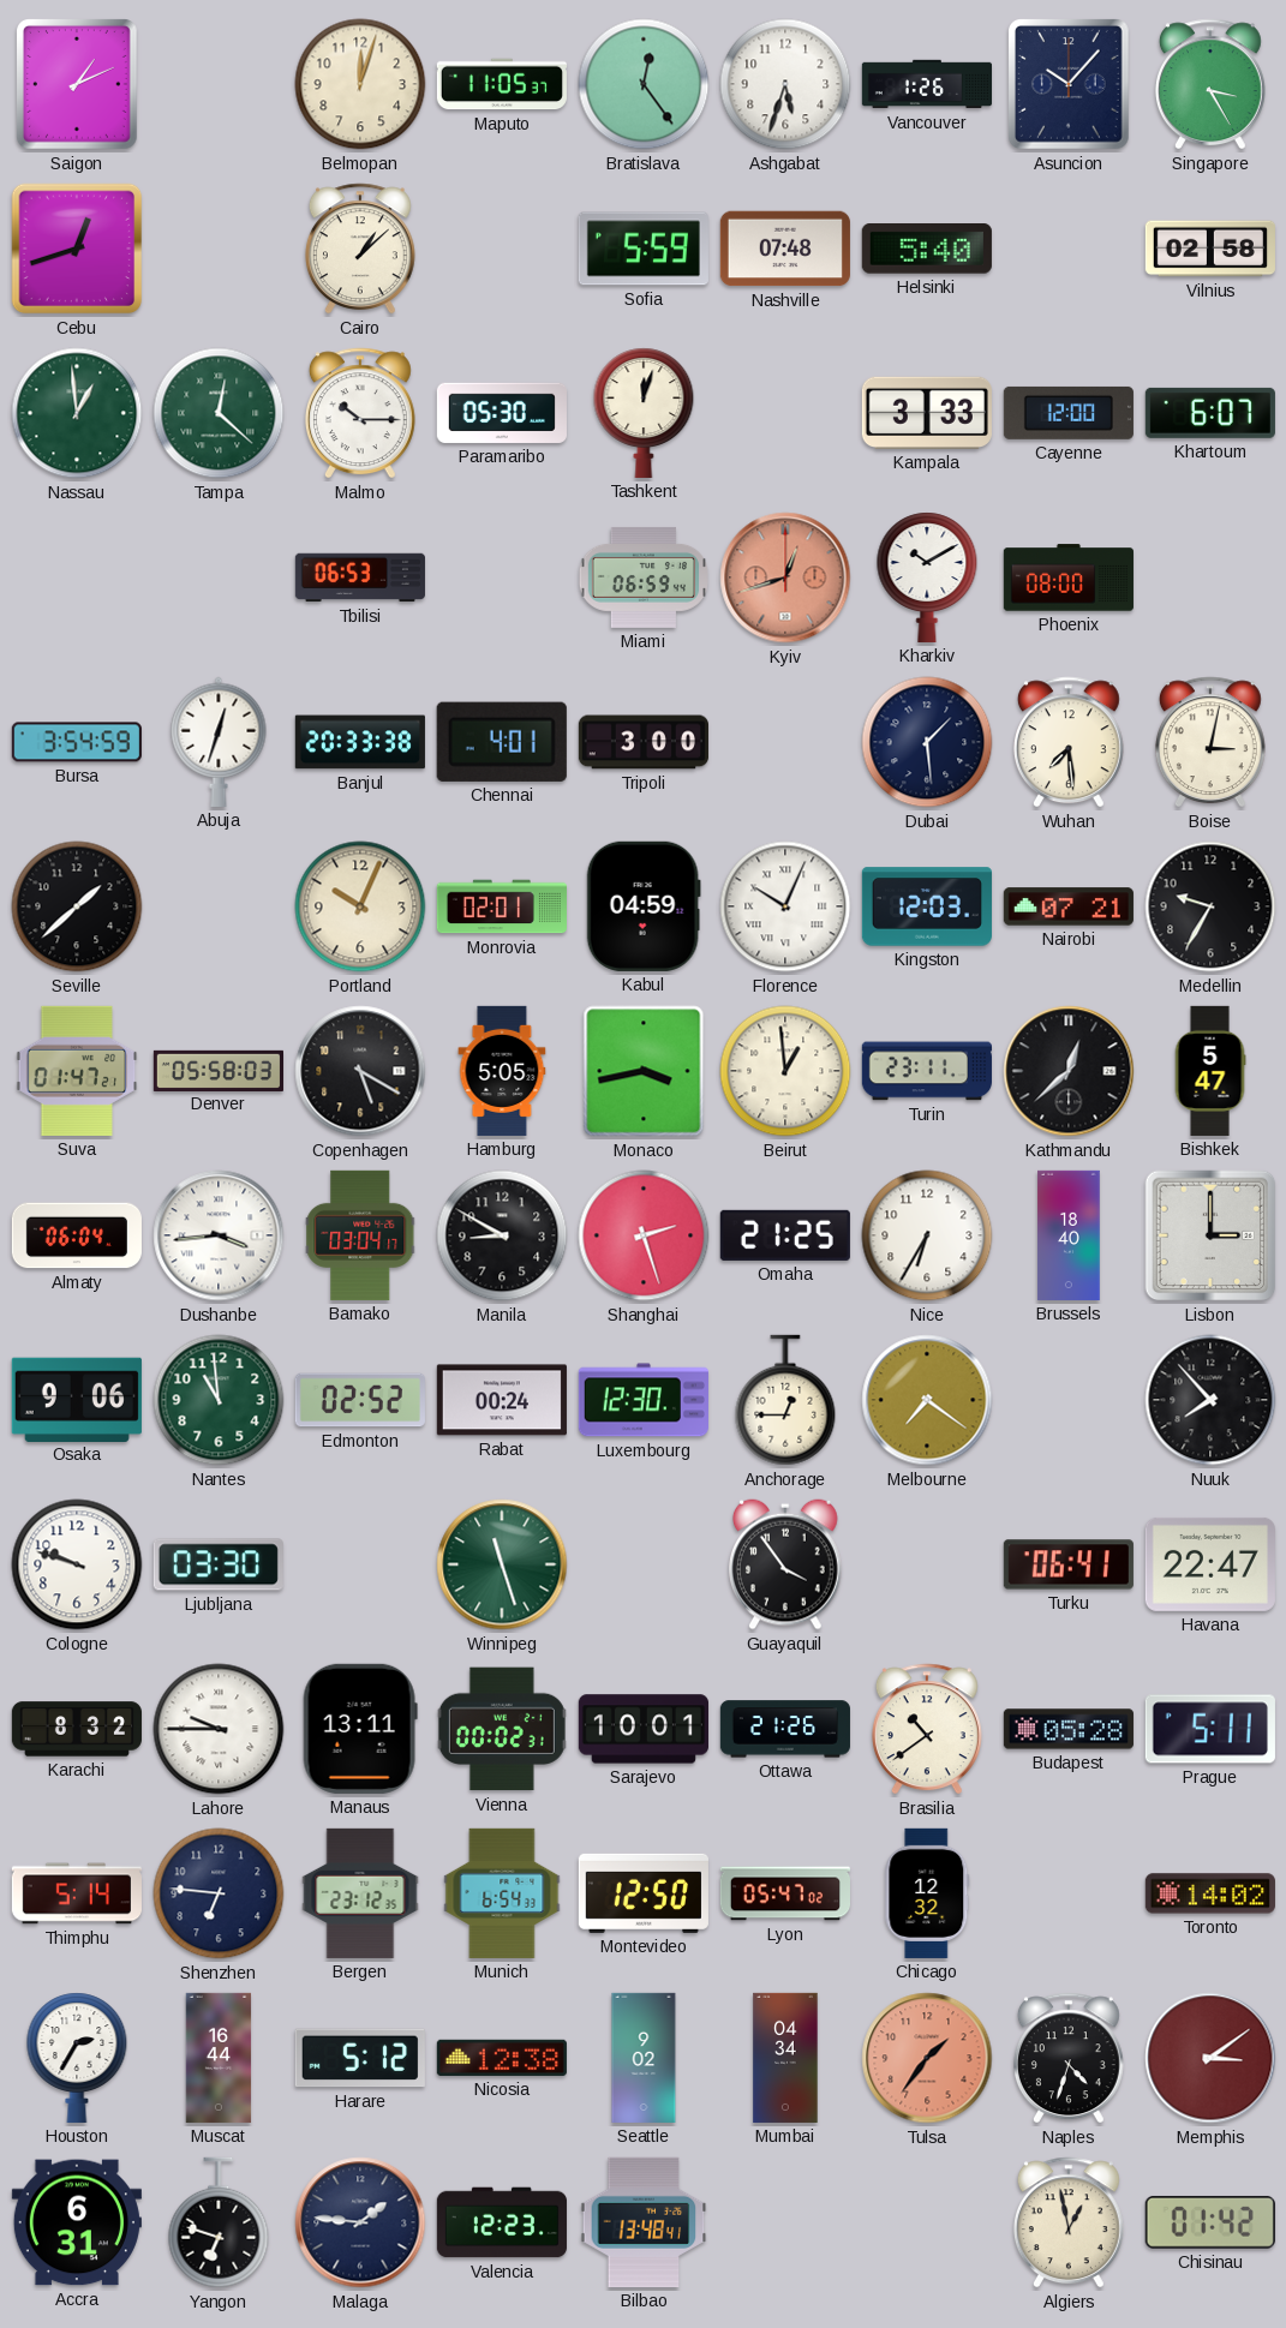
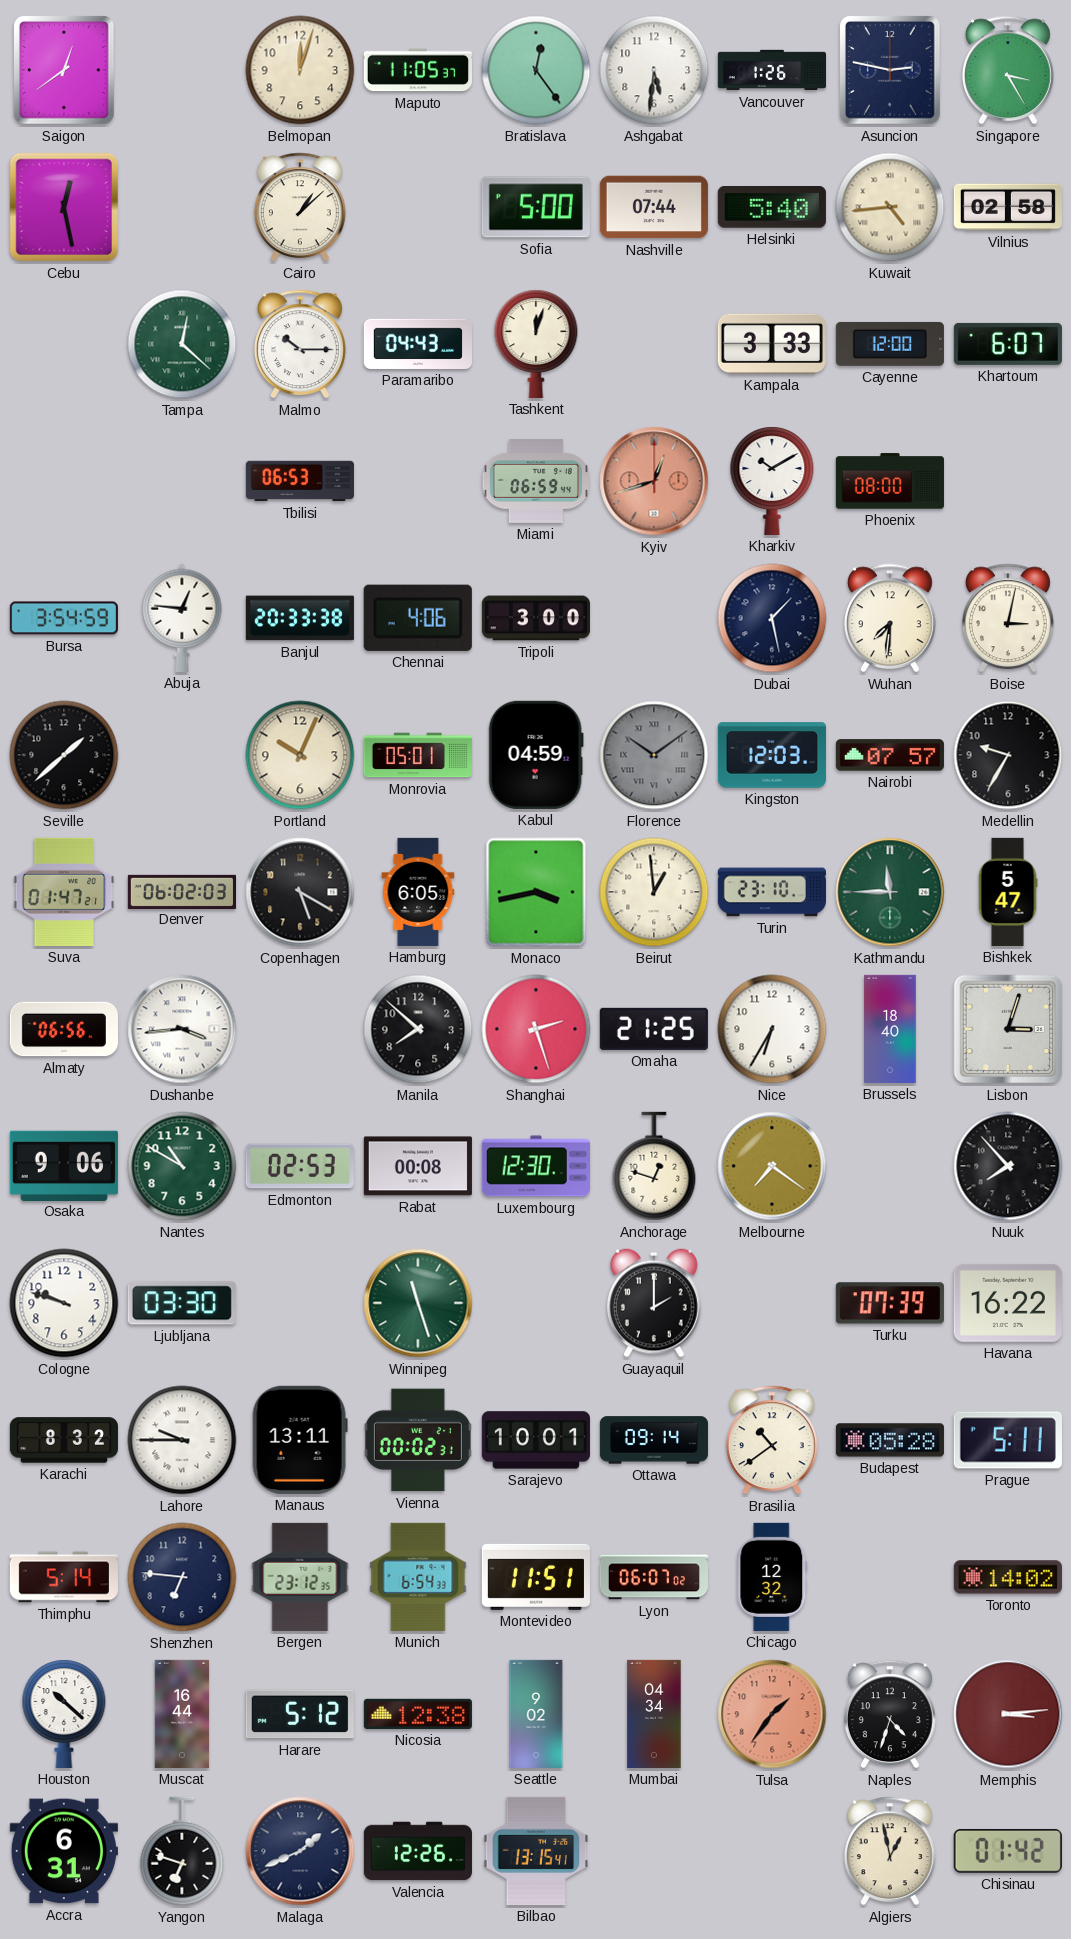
Saigon: 1:11 -> 12:39 (64, 71)
Ashgabat: 5:33 -> 5:31 (654, 70)
Asuncion: 10:07 -> 2:47 (890, 71)
Cebu: 12:42 -> 12:28 (64, 207)
Sofia: 5:59 -> 5:00 (536, 207)
Nashville: 07:48 -> 07:44 (654, 207)
Kuwait: none -> 4:44 (890, 207)
Nassau: 12:59 -> none (77, 413)
Paramaribo: 05:30 -> 04:43 (418, 344)
Abuja: 12:33 -> 12:46 (182, 618)
Chennai: 4:01 -> 4:06 (418, 618)
Dubai: 1:29 -> 1:28 (772, 618)
Wuhan: 7:29 -> 7:31 (890, 618)
Monrovia: 02:01 -> 05:01 (418, 755)
Florence: 10:04 -> 10:09 (654, 755)
Florence dial: white -> grey (654, 755)
Nairobi: 07:21 -> 07:57 (890, 755)
Denver: 05:58 -> 06:02 (181, 891)
Hamburg: 5:05 -> 6:05 (418, 892)
Turin: 23:11 -> 23:10 (772, 892)
Kathmandu: 12:38 -> 11:45 (890, 892)
Kathmandu dial: black -> green (890, 892)
Almaty: 06:04 -> 06:56 (64, 1029)
Bamako: 03:04 -> none (360, 1235)
Manila: 8:50 -> 7:52 (418, 1029)
Lisbon: 3:00 -> 3:03 (1008, 1029)
Nantes: 10:59 -> 10:50 (182, 1166)
Edmonton: 02:52 -> 02:53 (300, 1166)
Rabat: 00:24 -> 00:08 (418, 1166)
Anchorage: 12:45 -> 12:48 (654, 1166)
Guayaquil: 3:54 -> 2:00 (655, 1303)
Turku: 06:41 -> 07:39 (890, 1303)
Havana: 22:47 -> 16:22 (1008, 1303)
Ottawa: 21:26 -> 09:14 (654, 1440)
Montevideo: 12:50 -> 11:51 (536, 1577)
Lyon: 05:47 -> 06:07 (653, 1577)
Houston: 2:35 -> 10:22 (64, 1714)
Memphis: 3:09 -> 3:14 (1008, 1714)
Malaga: 1:46 -> 1:41 (300, 1851)
Valencia: 12:23 -> 12:26 (418, 1851)
Bilbao: 13:48 -> 13:15 (536, 1851)
